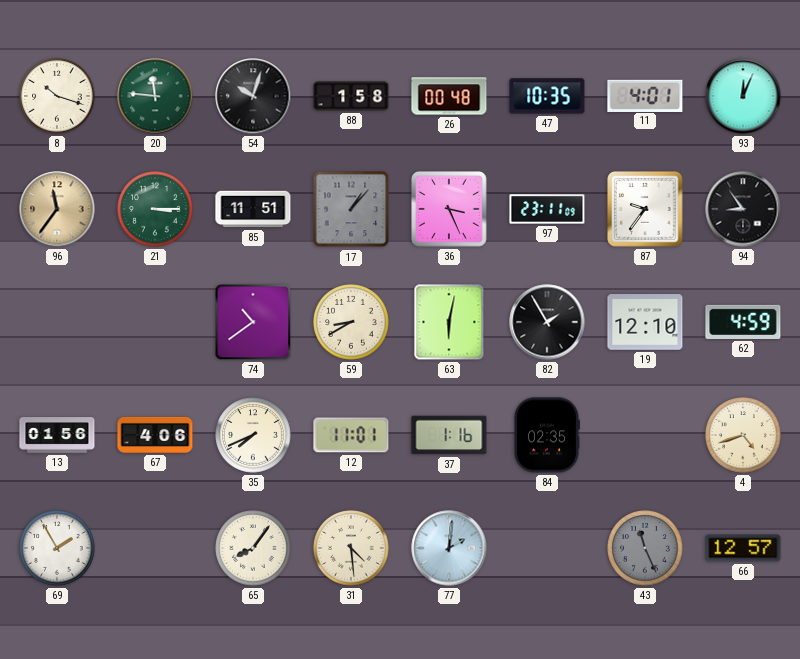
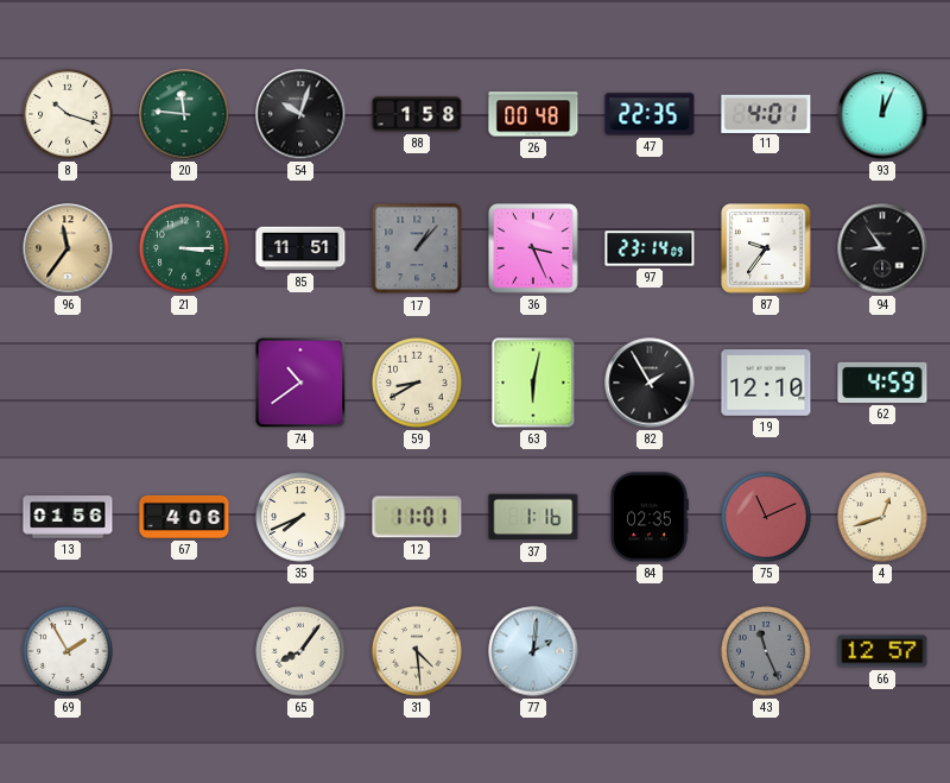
47: 10:35 -> 22:35 (650, 114)
97: 23:11 -> 23:14 (650, 248)
75: none -> 11:11 (766, 517)
4: 4:42 -> 12:42 (882, 517)
